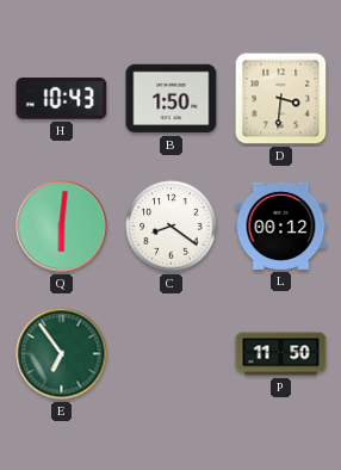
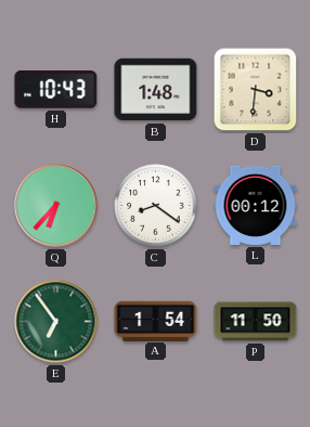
B: 1:50 -> 1:48 (156, 90)
Q: 6:01 -> 6:37 (56, 206)
A: none -> 1:54 (156, 321)
